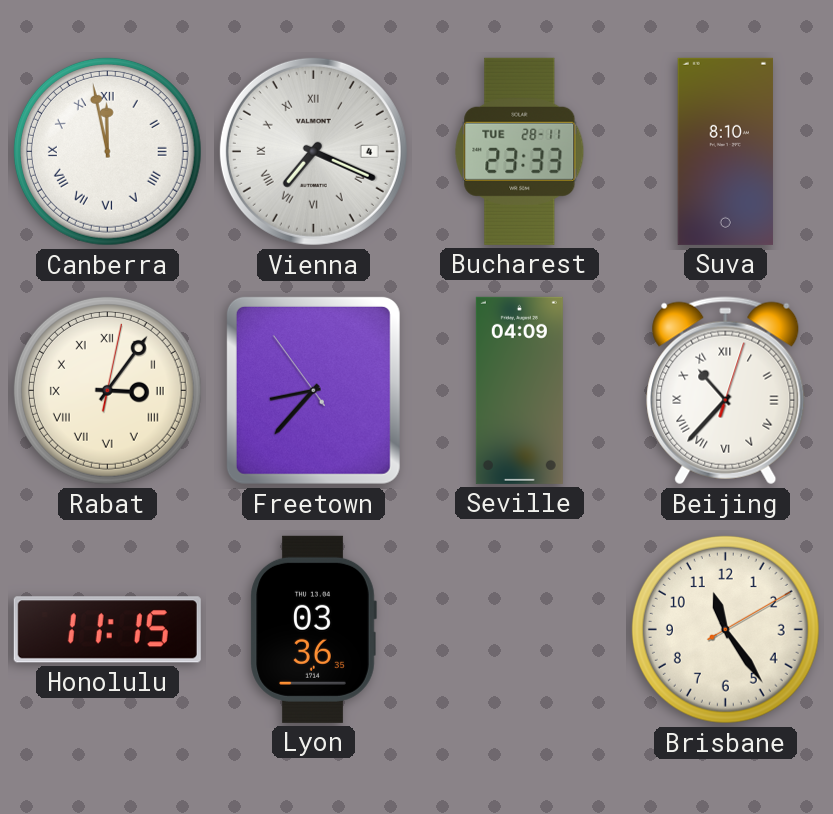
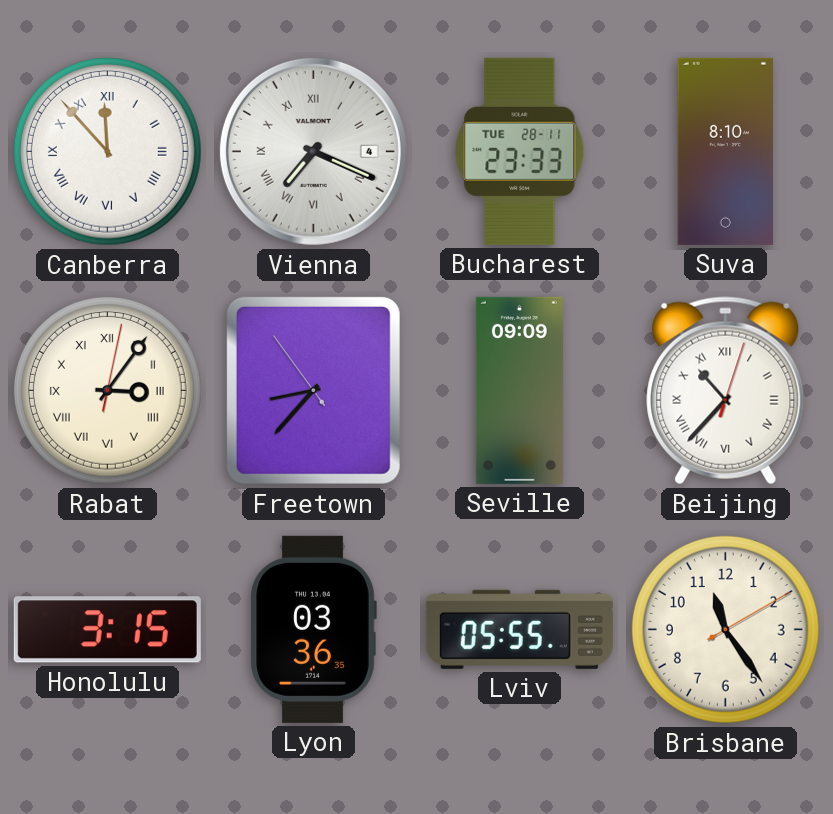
Canberra: 11:58 -> 11:53 (107, 151)
Seville: 04:09 -> 09:09 (519, 390)
Honolulu: 11:15 -> 3:15 (107, 630)
Lviv: none -> 05:55 (519, 629)
